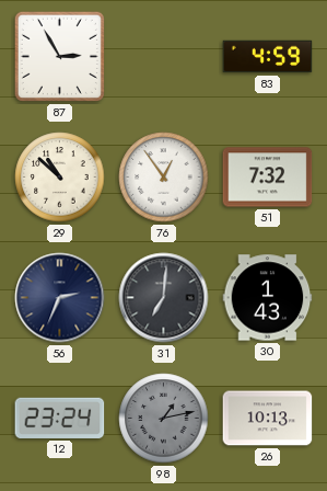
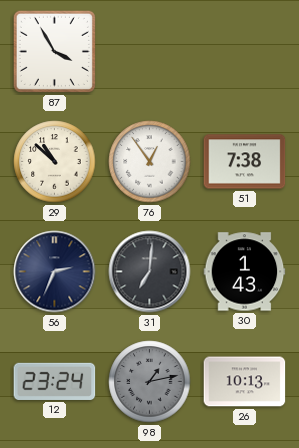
87: 2:55 -> 3:55 (54, 51)
83: 4:59 -> none (268, 57)
51: 7:32 -> 7:38 (245, 162)
